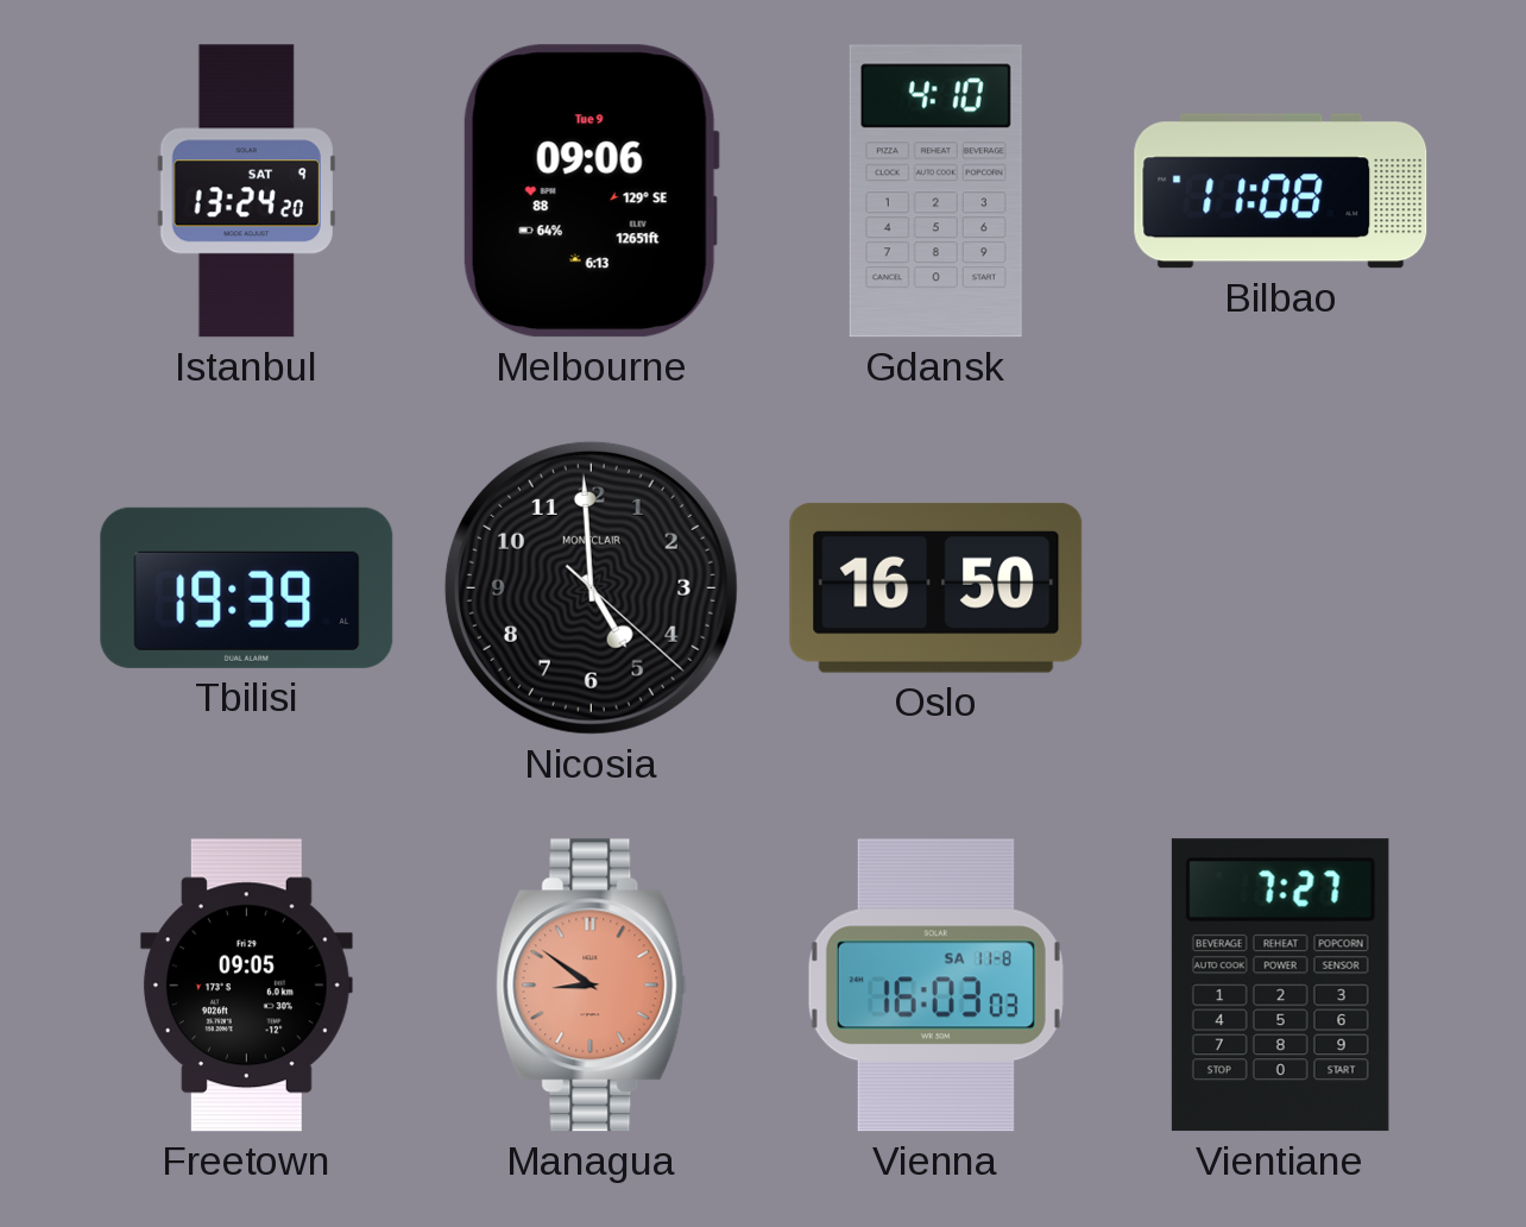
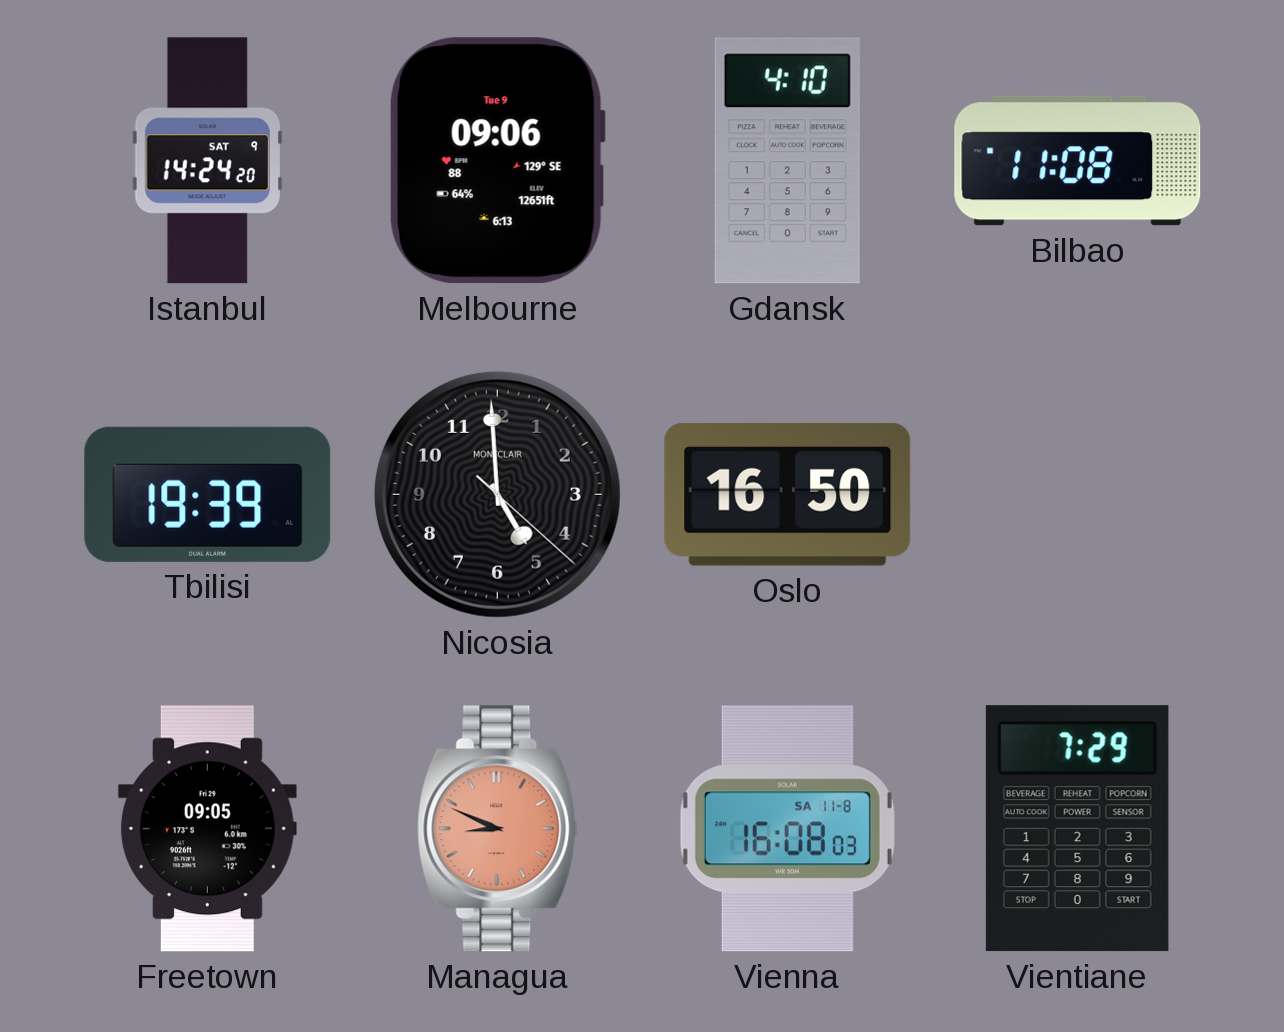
Istanbul: 13:24 -> 14:24 (207, 161)
Managua: 8:51 -> 8:49 (498, 829)
Vienna: 16:03 -> 16:08 (787, 829)
Vientiane: 7:27 -> 7:29 (1077, 829)
